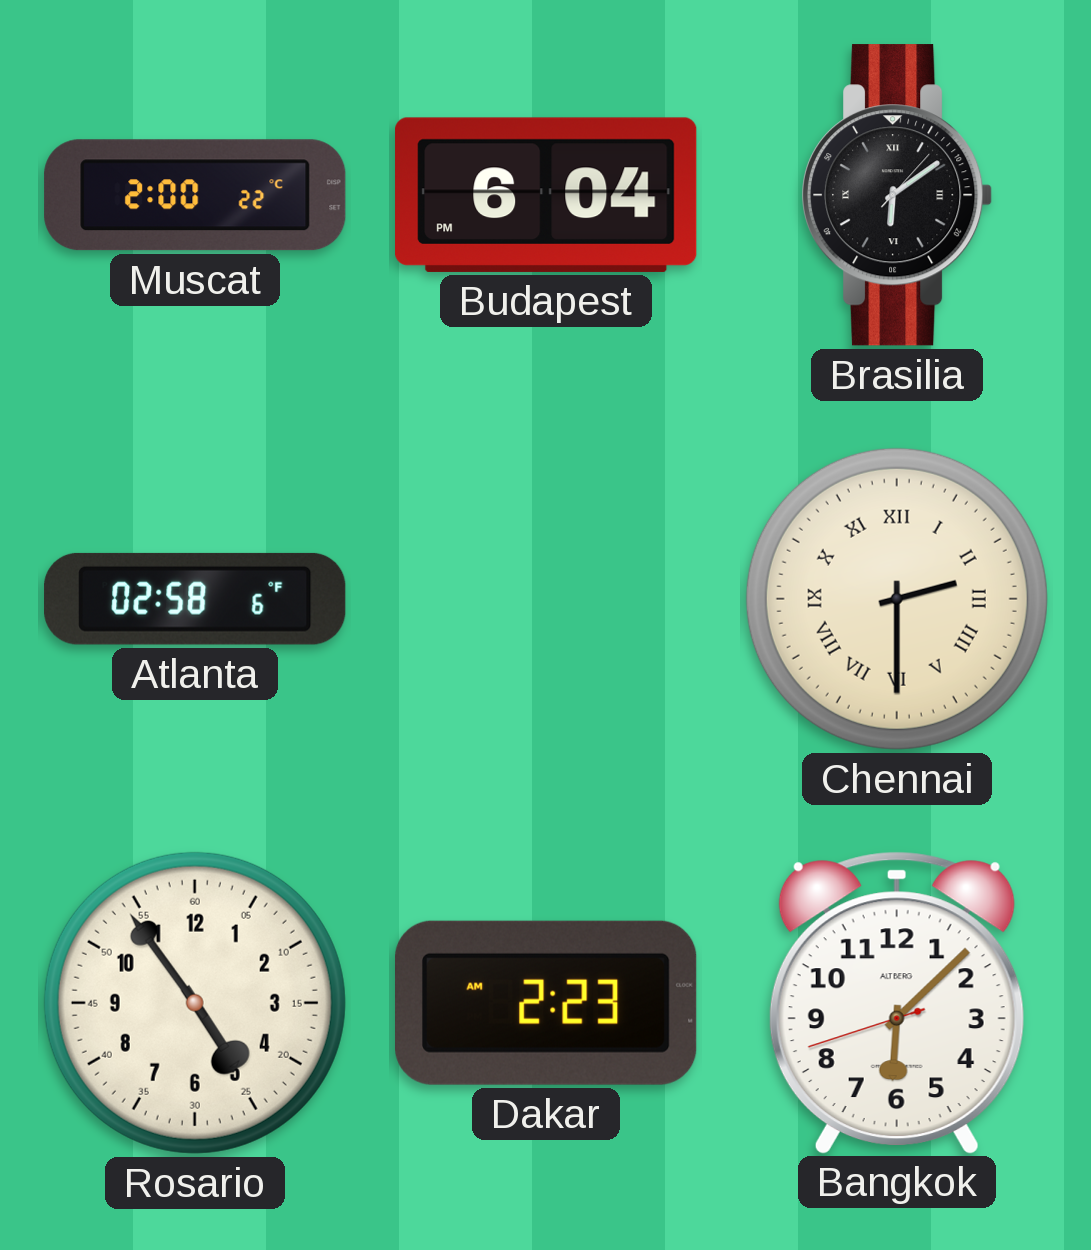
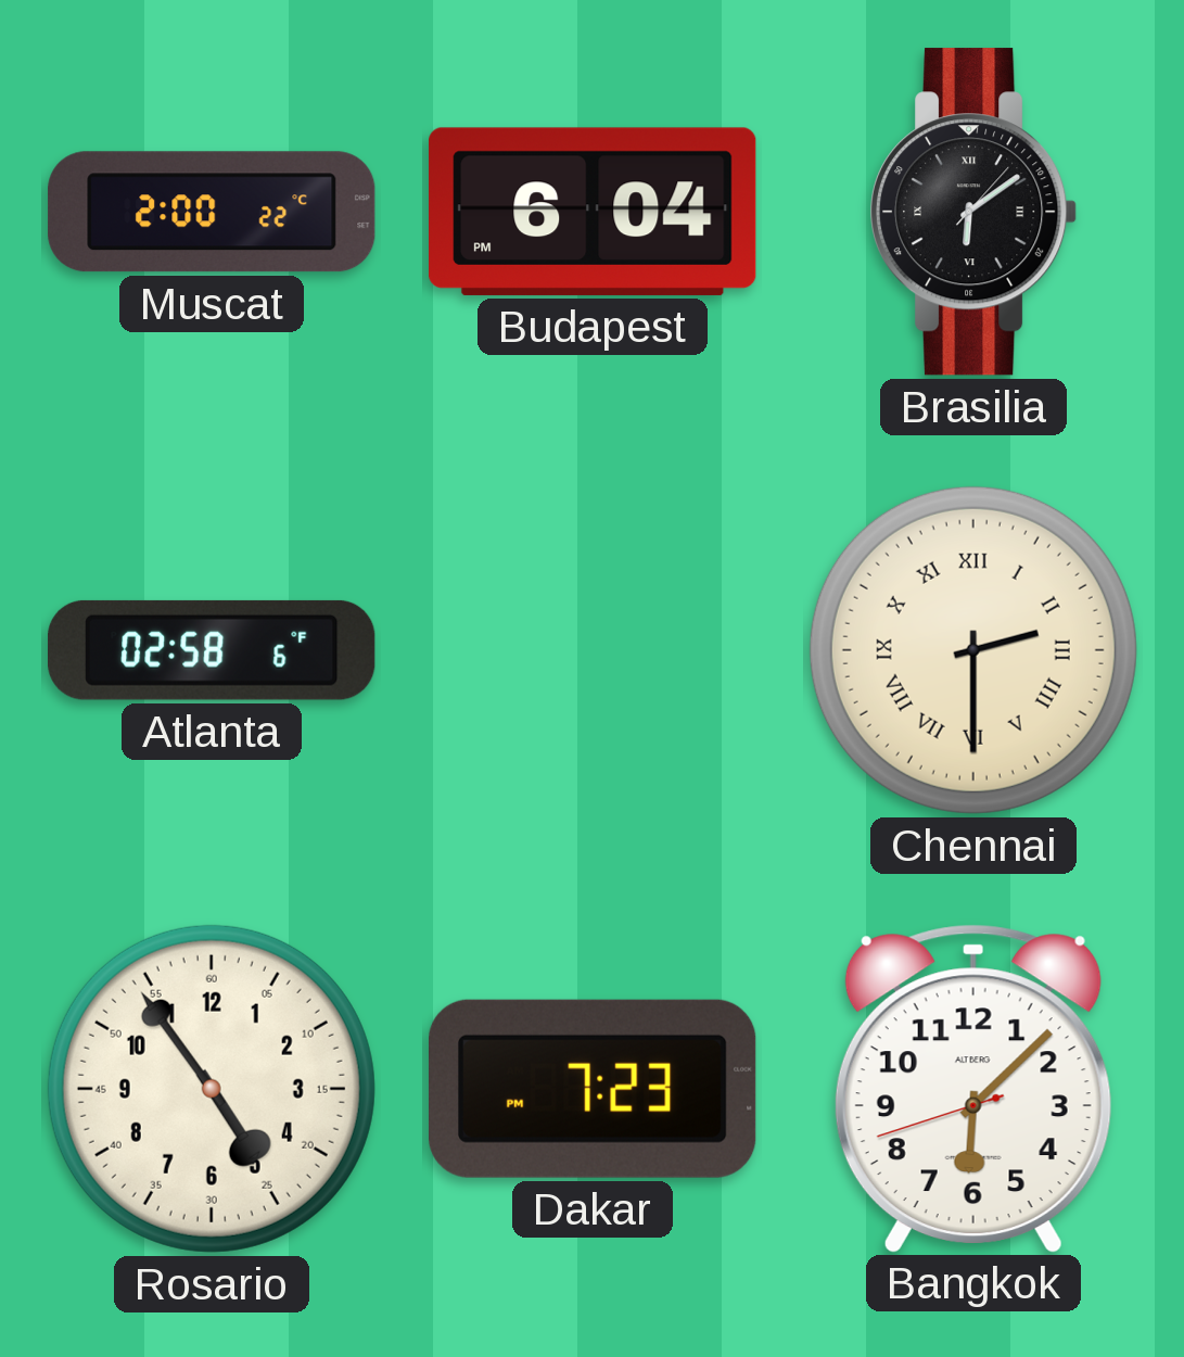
Dakar: 2:23 -> 7:23 (594, 1089)
